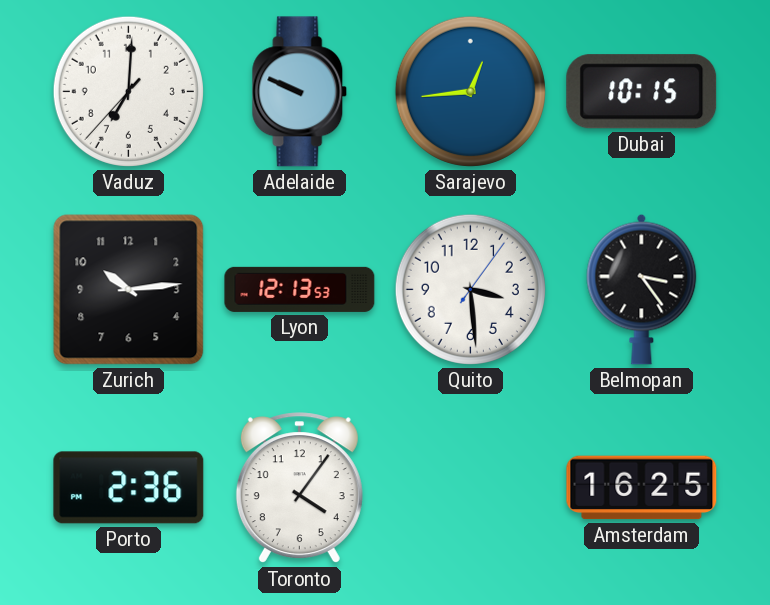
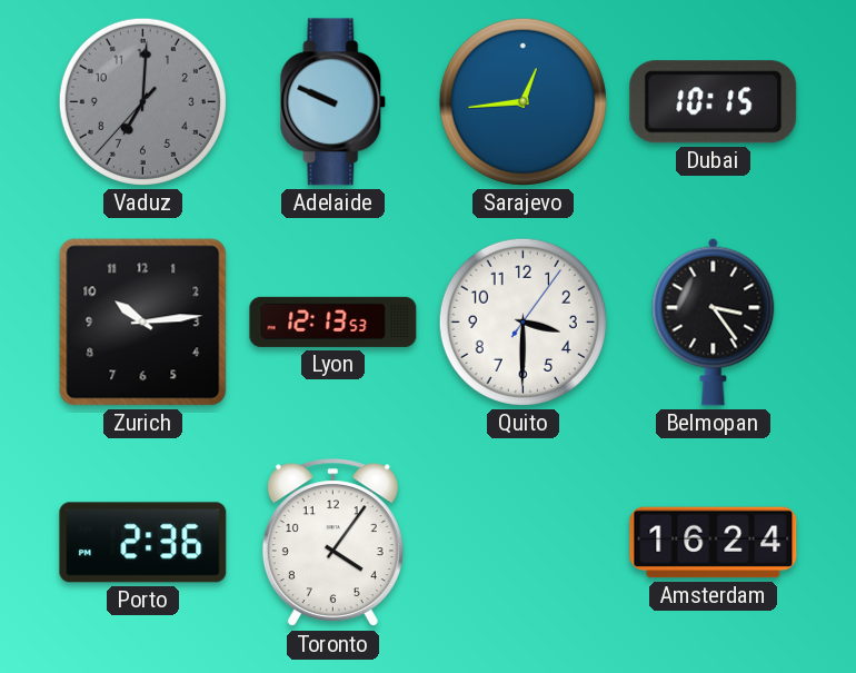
Vaduz dial: white -> grey (142, 101)
Quito: 3:29 -> 3:30 (522, 321)
Amsterdam: 16:25 -> 16:24 (714, 543)
